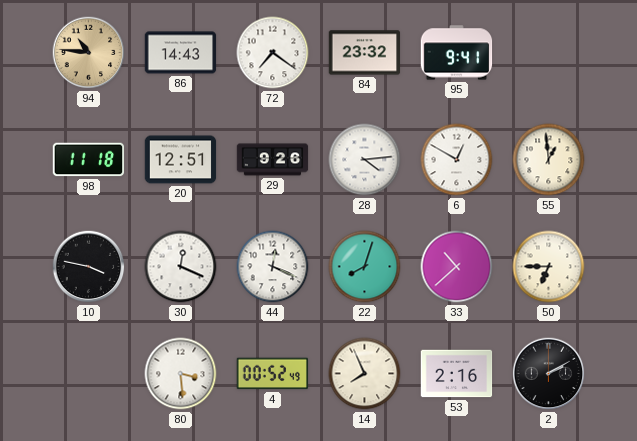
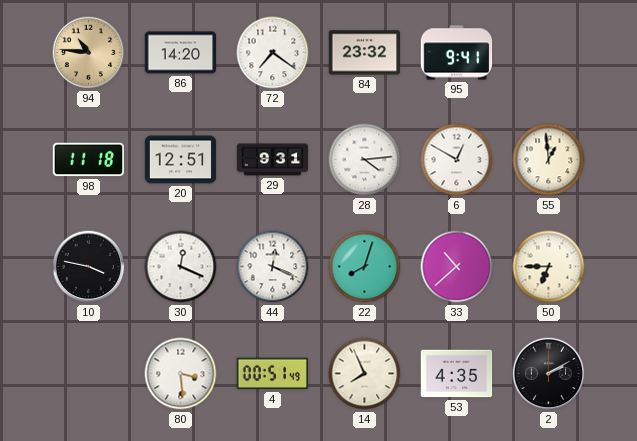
86: 14:43 -> 14:20 (181, 53)
29: 9:26 -> 9:31 (273, 160)
4: 00:52 -> 00:51 (273, 374)
53: 2:16 -> 4:35 (457, 374)
